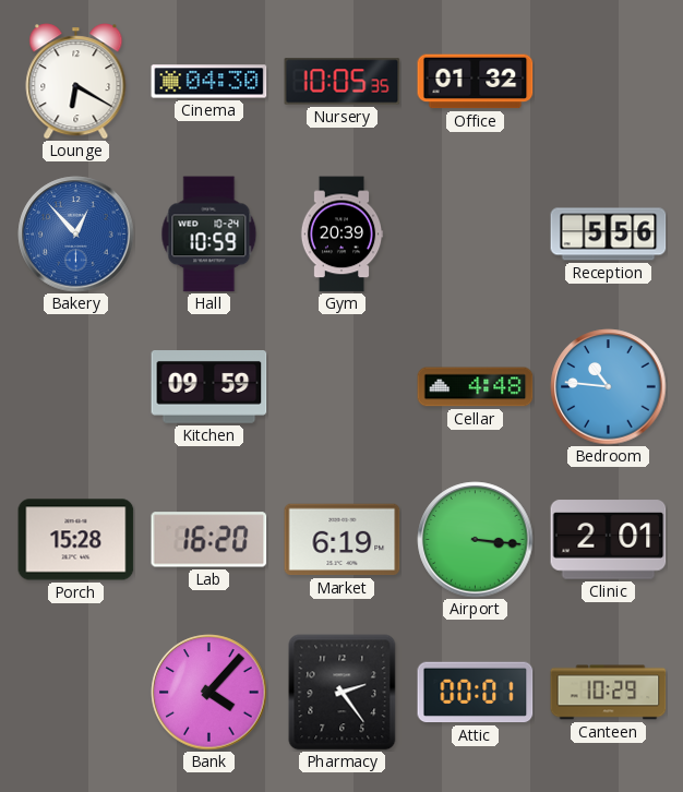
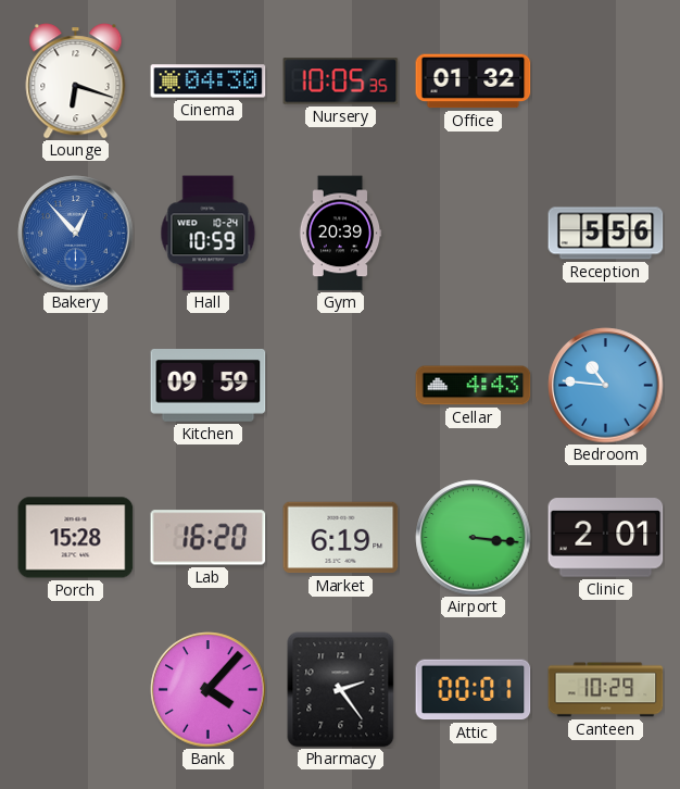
Lounge: 6:20 -> 6:18 (76, 82)
Cellar: 4:48 -> 4:43 (474, 386)
